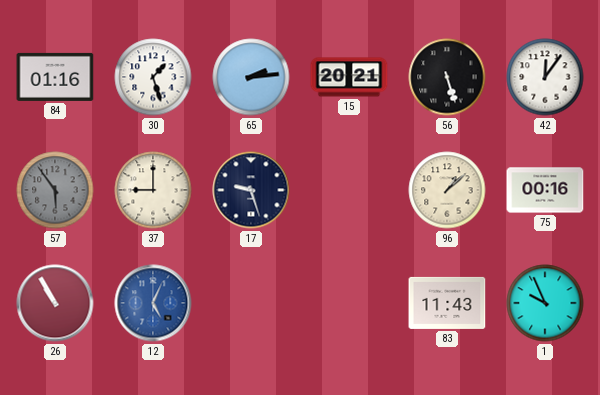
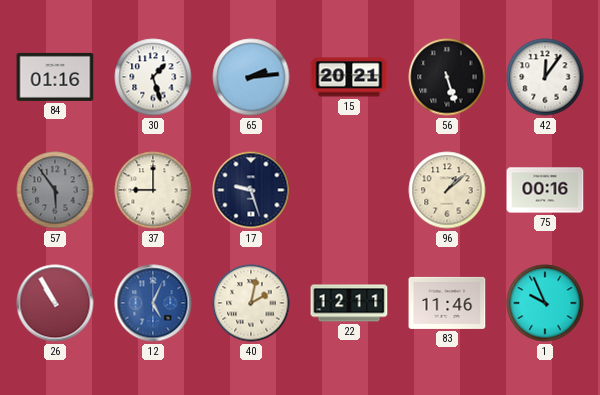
40: none -> 2:02 (251, 303)
22: none -> 12:11 (349, 303)
83: 11:43 -> 11:46 (447, 303)
